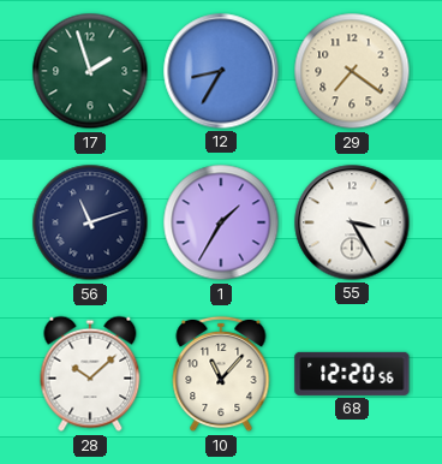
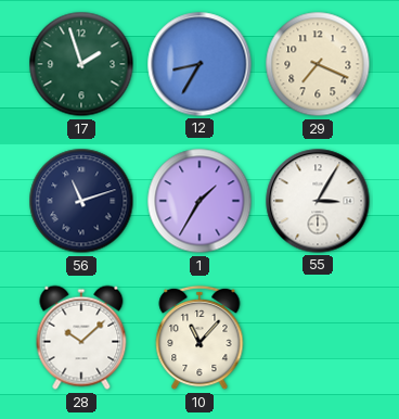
29: 7:21 -> 7:19 (318, 64)
55: 3:25 -> 3:05 (318, 201)
68: 12:20 -> none (352, 374)
